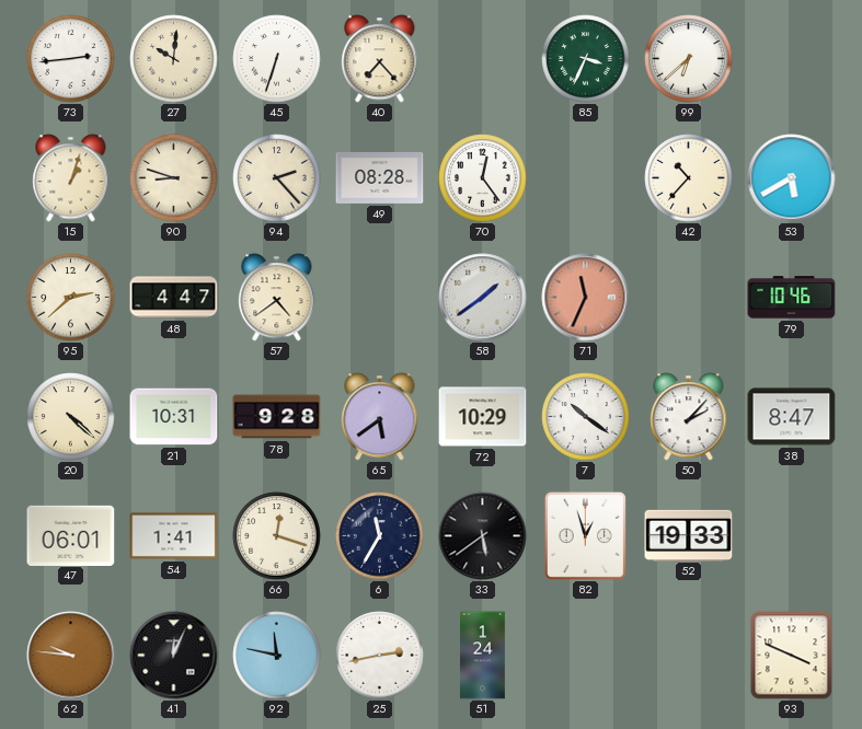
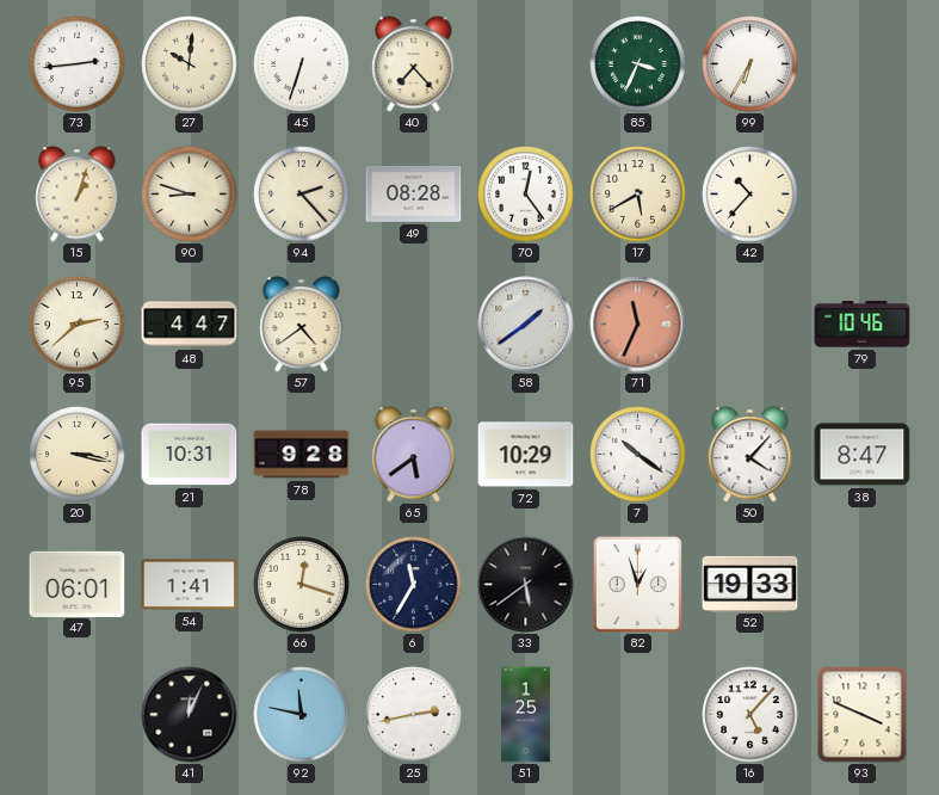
99: 6:38 -> 6:35 (750, 64)
17: none -> 5:40 (638, 195)
53: 5:40 -> none (792, 178)
20: 4:22 -> 3:17 (78, 455)
50: 2:07 -> 4:07 (750, 455)
62: 9:46 -> none (71, 656)
51: 1:24 -> 1:25 (526, 715)
16: none -> 5:07 (750, 715)
